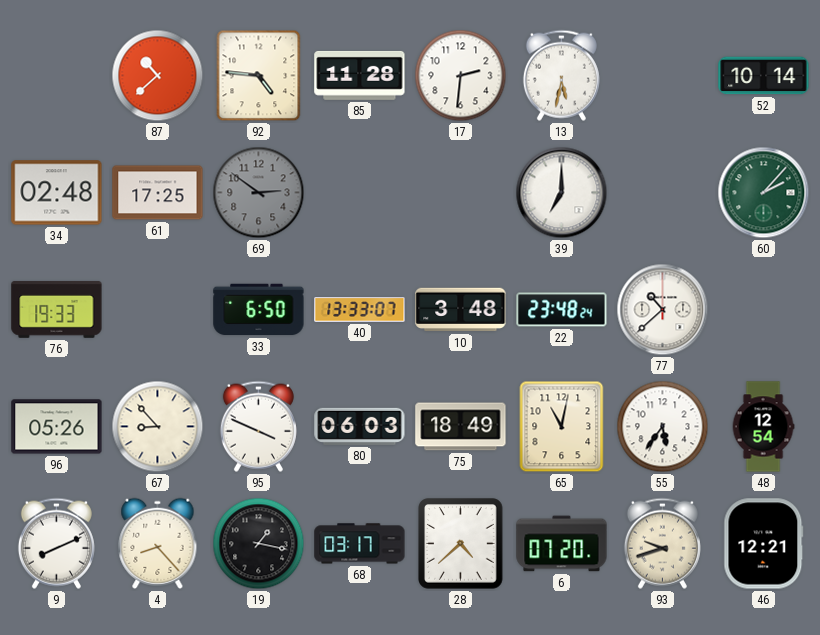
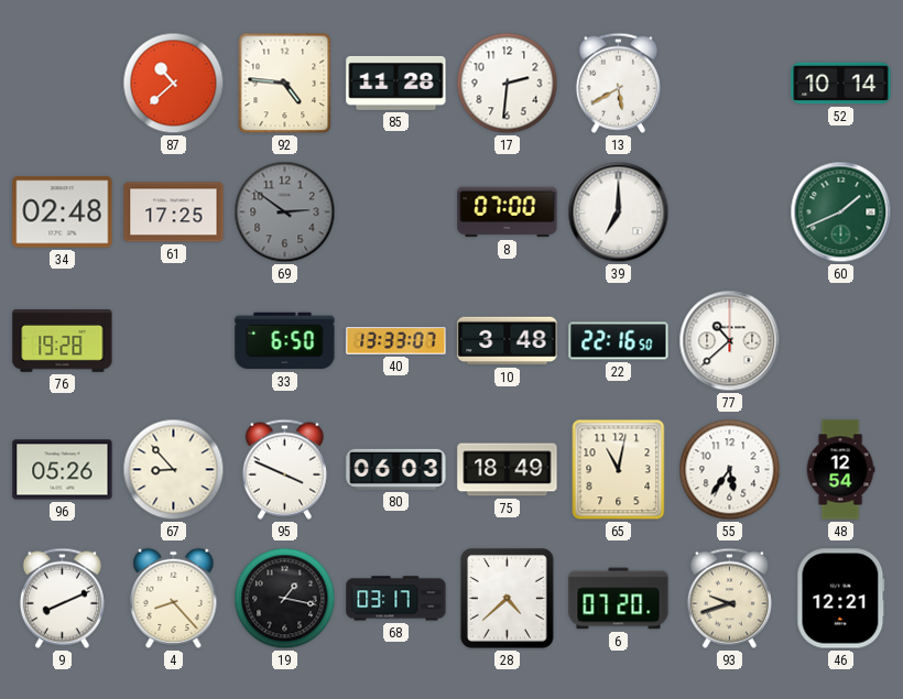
13: 5:32 -> 5:40 (618, 83)
8: none -> 07:00 (508, 212)
60: 2:07 -> 1:41 (841, 212)
76: 19:33 -> 19:28 (63, 340)
22: 23:48 -> 22:16 (619, 341)
